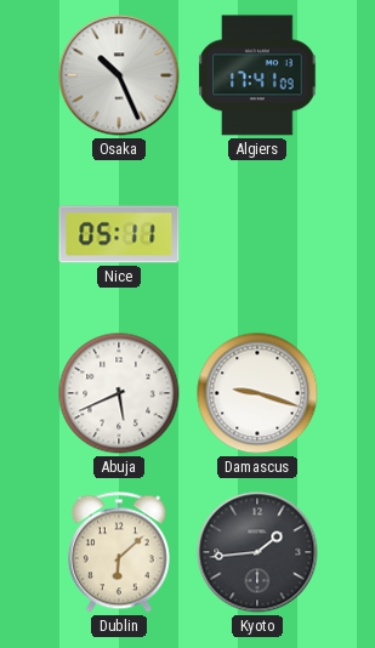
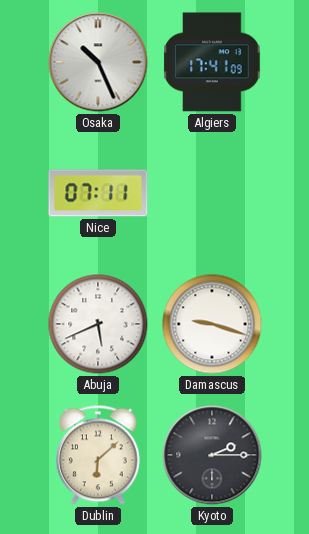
Nice: 05:11 -> 07:11 (98, 193)
Kyoto: 1:44 -> 2:15 (212, 455)
